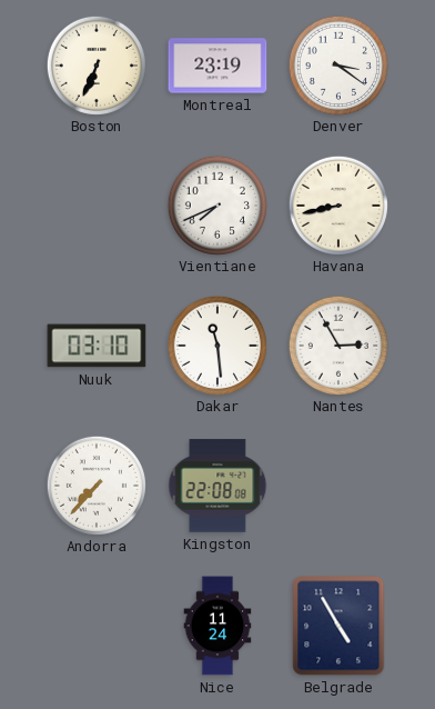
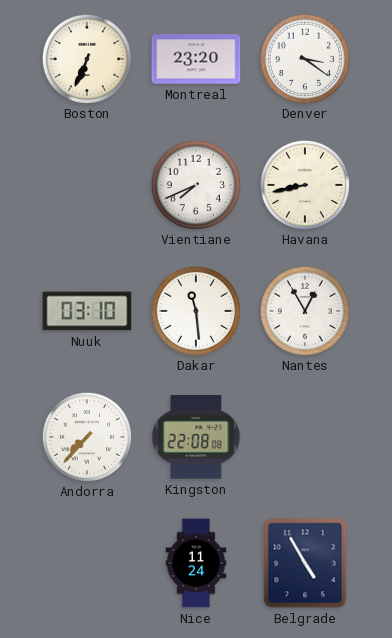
Montreal: 23:19 -> 23:20 (196, 59)
Nantes: 2:55 -> 12:55 (304, 310)
